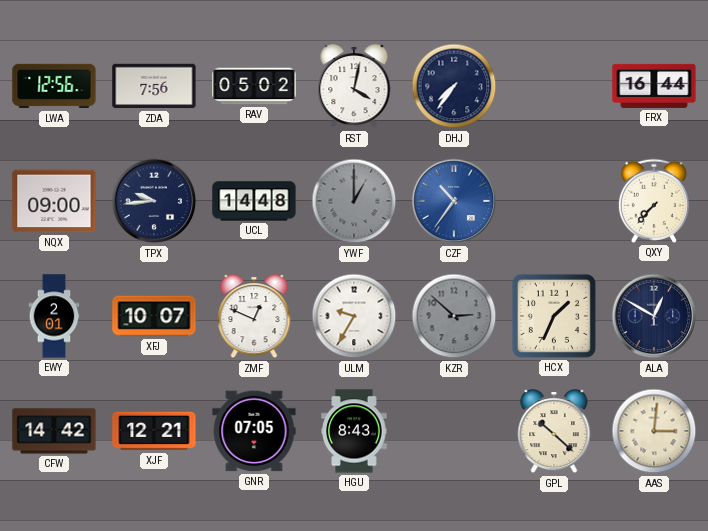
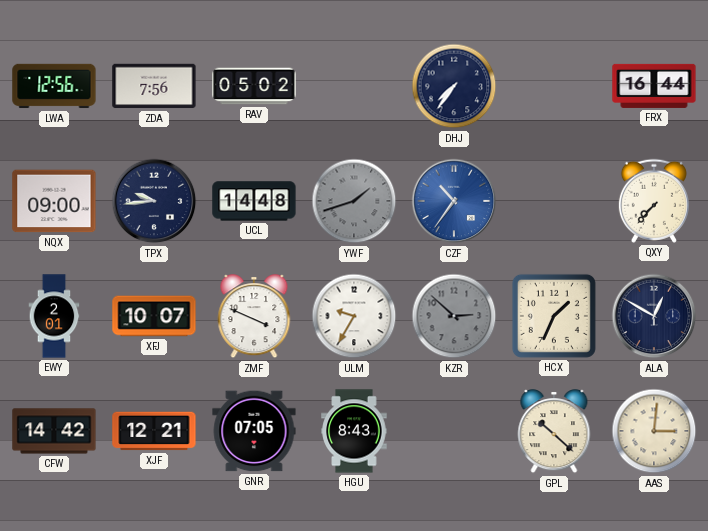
RST: 4:02 -> none (354, 87)
YWF: 1:00 -> 1:42 (354, 201)
ZMF: 12:49 -> 3:49 (254, 317)
